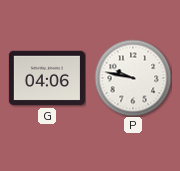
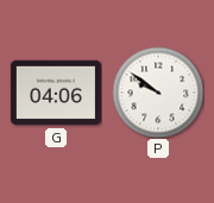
P: 9:47 -> 9:51 (158, 93)
